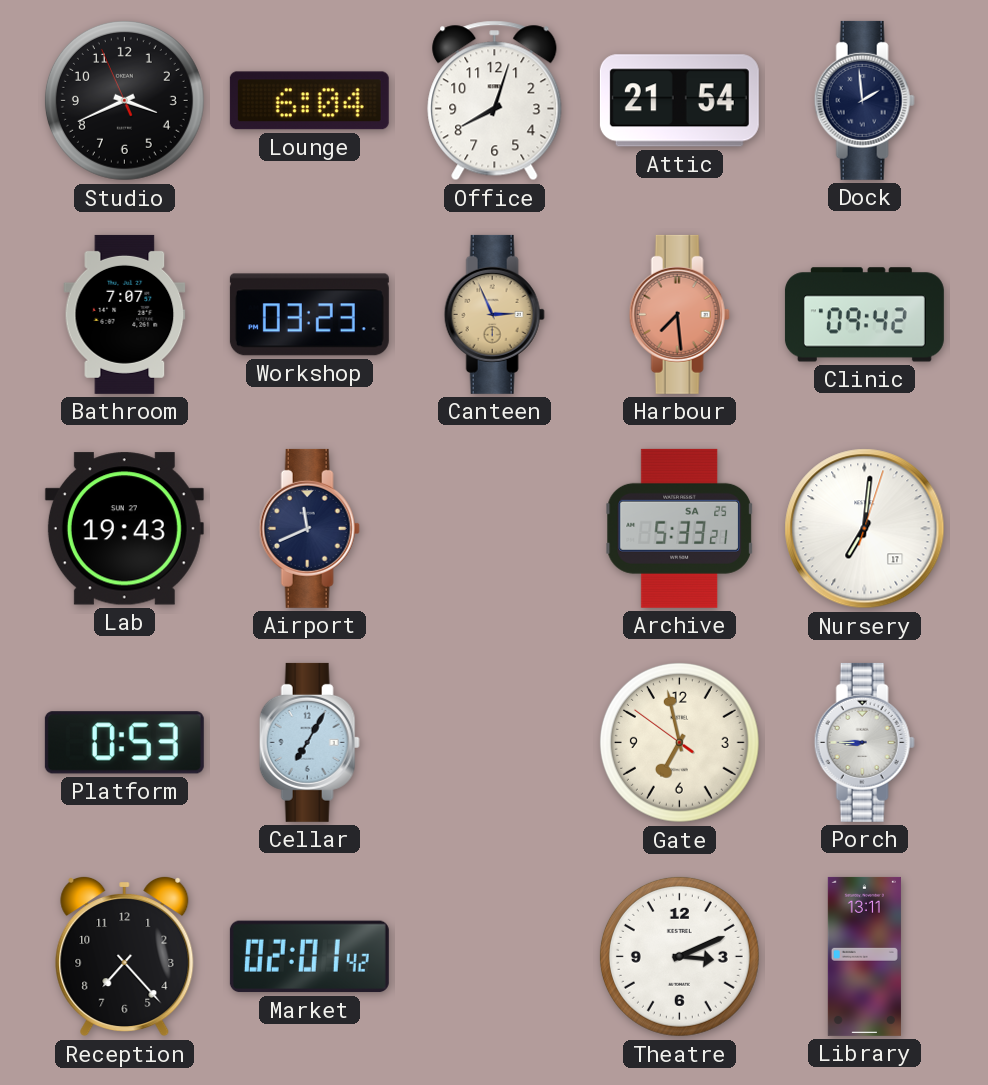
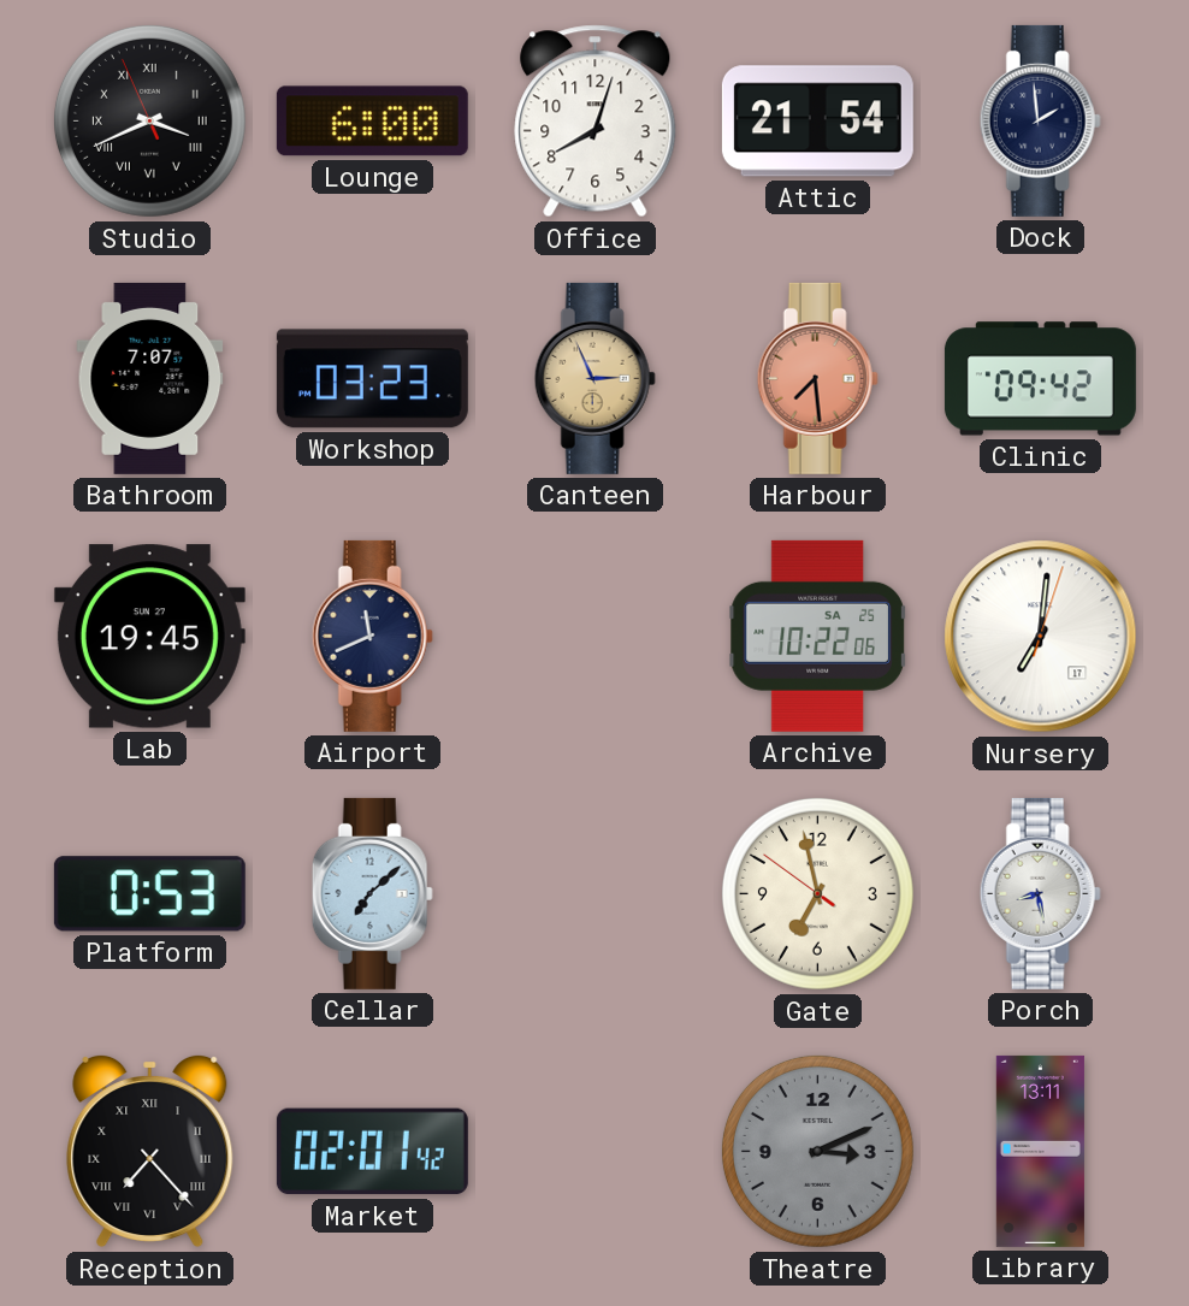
Studio numerals: Arabic -> Roman (149, 120)
Lounge: 6:04 -> 6:00 (372, 122)
Lab: 19:43 -> 19:45 (149, 637)
Archive: 5:33 -> 10:22 (818, 636)
Cellar: 7:05 -> 7:08 (372, 893)
Porch: 8:45 -> 8:28 (1040, 893)
Reception numerals: Arabic -> Roman (150, 1151)
Theatre dial: white -> grey (817, 1151)
